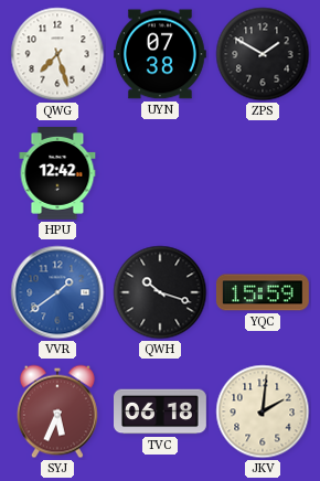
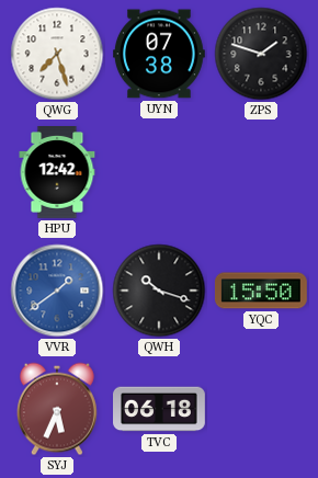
ZPS: 1:50 -> 1:48 (261, 54)
YQC: 15:59 -> 15:50 (261, 291)
JKV: 2:01 -> none (263, 411)
